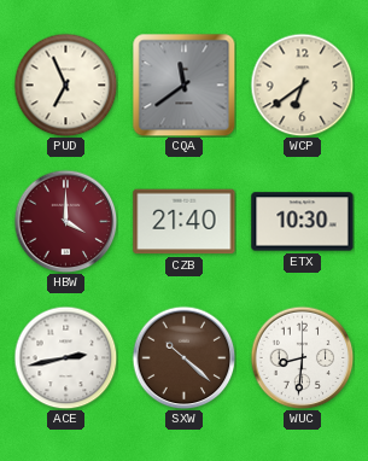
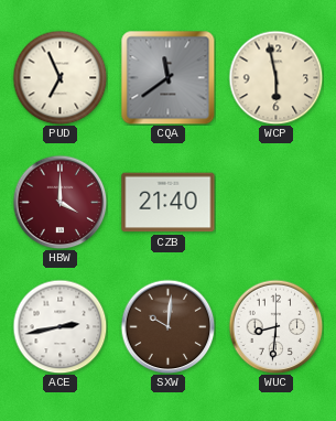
WCP: 6:39 -> 5:58 (275, 77)
ETX: 10:30 -> none (303, 222)
SXW: 10:22 -> 10:01 (167, 326)
